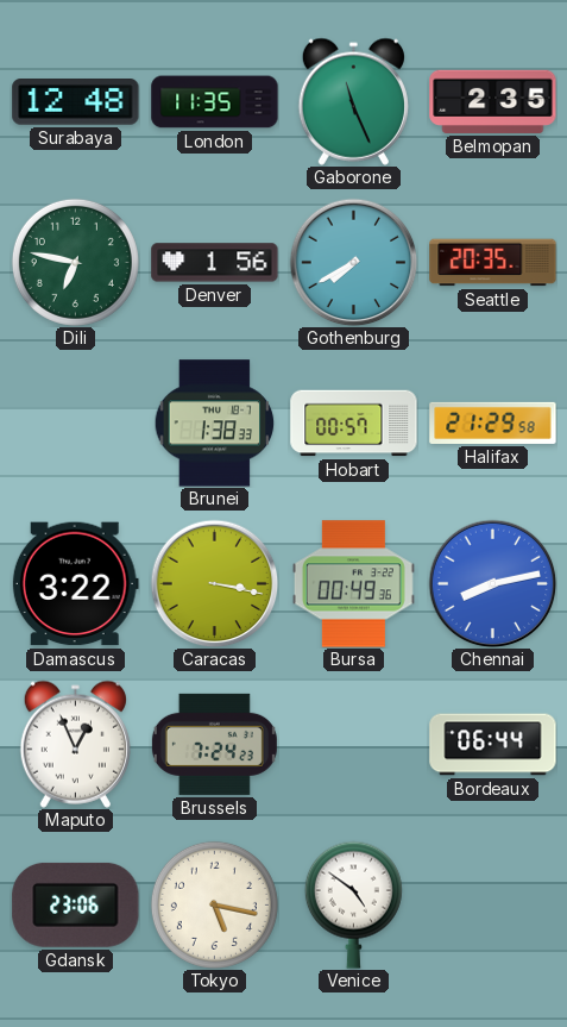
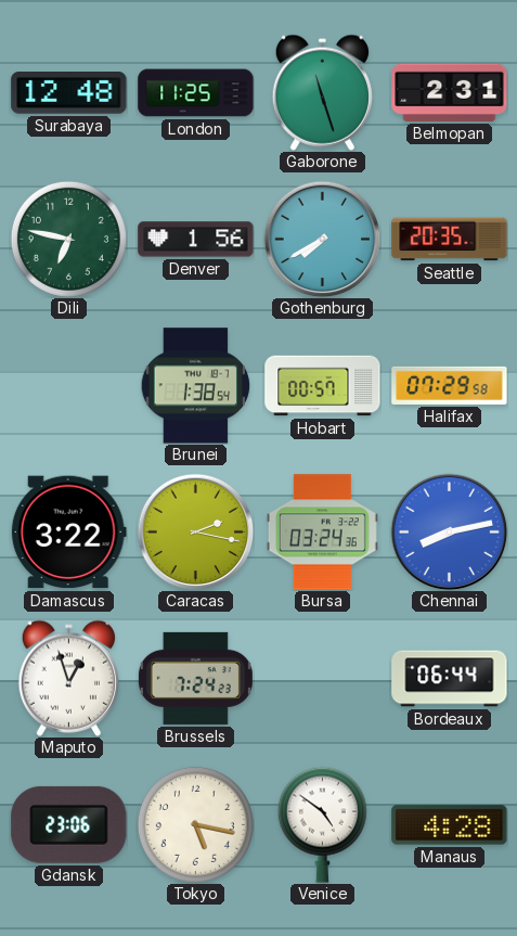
London: 11:35 -> 11:25 (196, 93)
Gaborone: 11:26 -> 11:27 (322, 92)
Belmopan: 2:35 -> 2:31 (450, 92)
Brunei: 1:38:33 -> 1:38:54 (196, 386)
Halifax: 21:29 -> 07:29 (450, 385)
Caracas: 3:17 -> 2:17 (195, 531)
Bursa: 00:49 -> 03:24 (322, 533)
Maputo: 12:56 -> 12:57 (68, 678)
Manaus: none -> 4:28 (450, 825)
